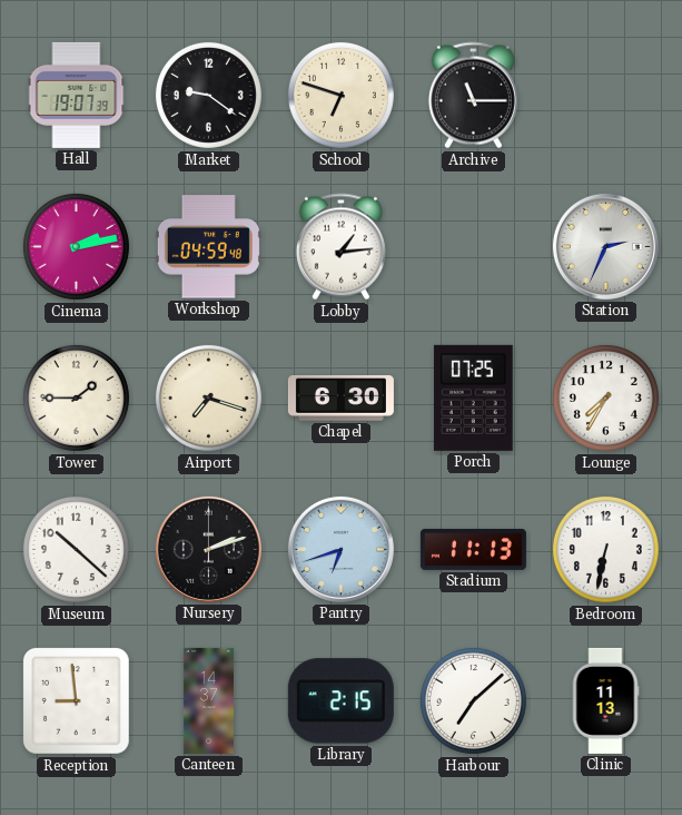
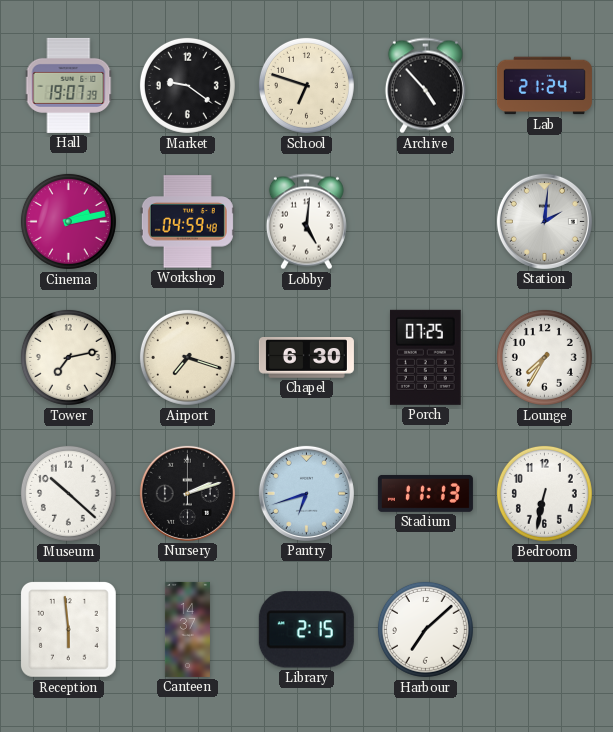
Archive: 11:15 -> 4:53 (425, 86)
Lab: none -> 21:24 (544, 86)
Lobby: 1:14 -> 5:01 (306, 222)
Station: 2:34 -> 2:01 (544, 221)
Tower: 1:45 -> 7:13 (68, 357)
Reception: 8:59 -> 5:59 (69, 630)
Clinic: 11:13 -> none (605, 700)
